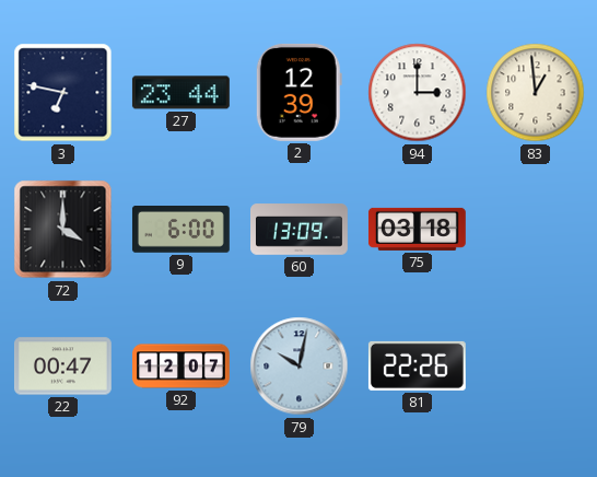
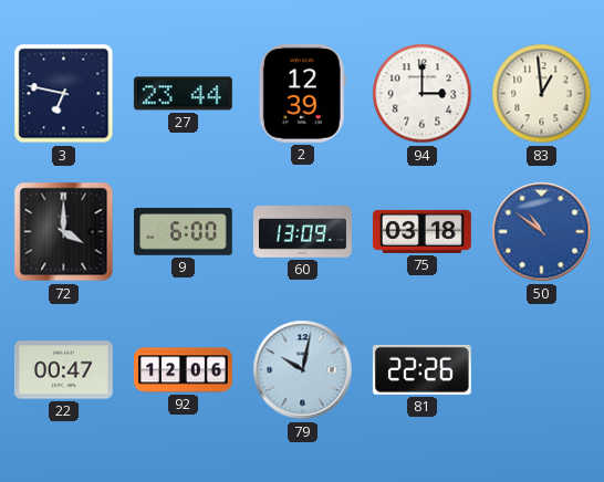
50: none -> 10:51 (542, 232)
92: 12:07 -> 12:06 (184, 370)
